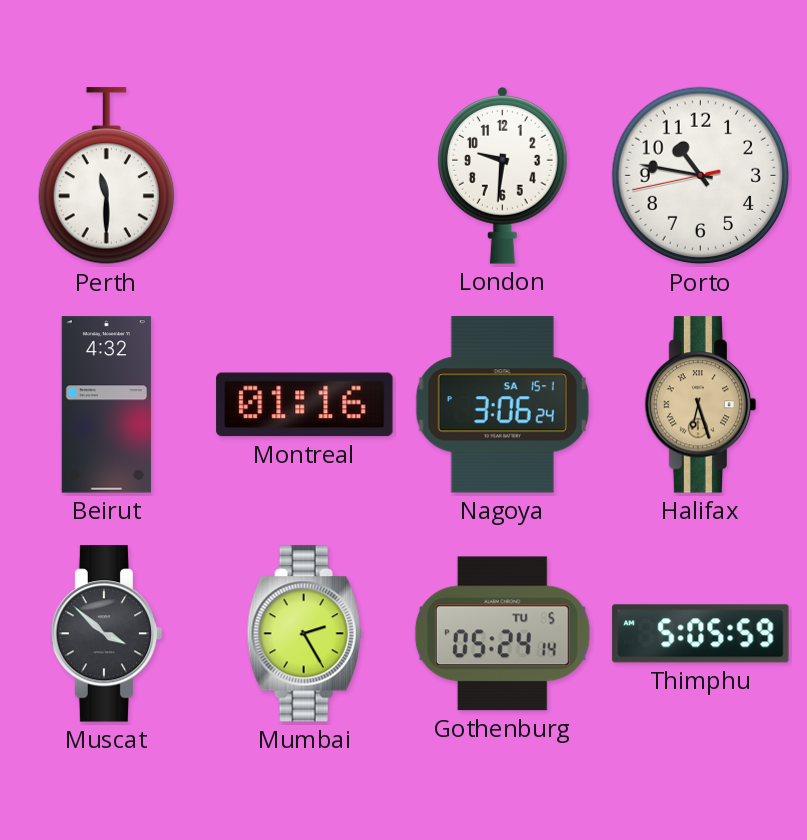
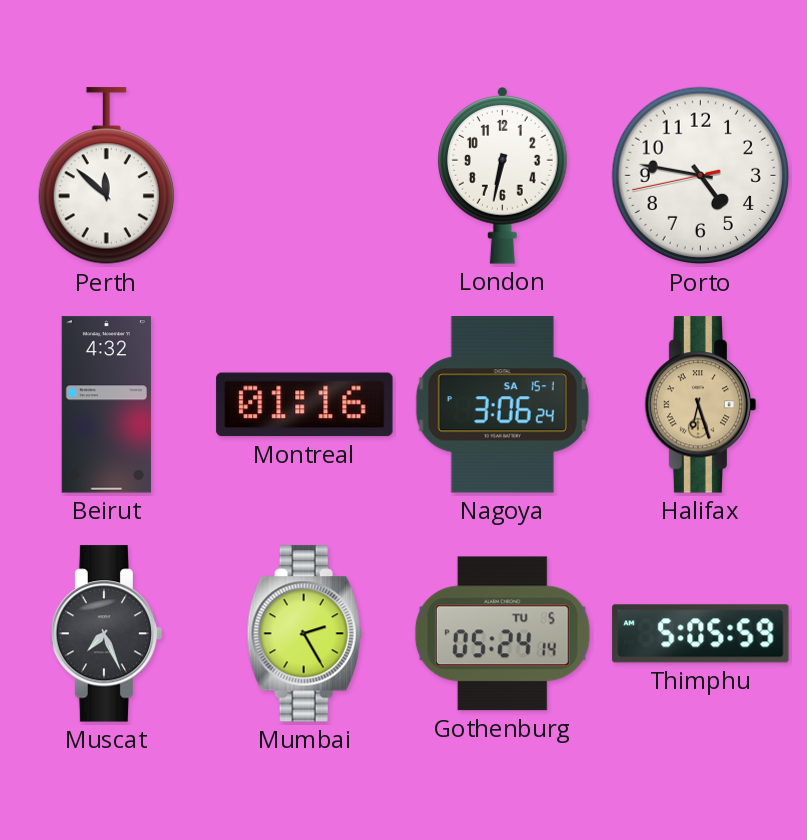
Perth: 11:30 -> 11:52 (106, 176)
London: 9:31 -> 6:32 (503, 176)
Porto: 10:46 -> 4:46 (701, 176)
Muscat: 3:52 -> 7:26 (107, 634)
